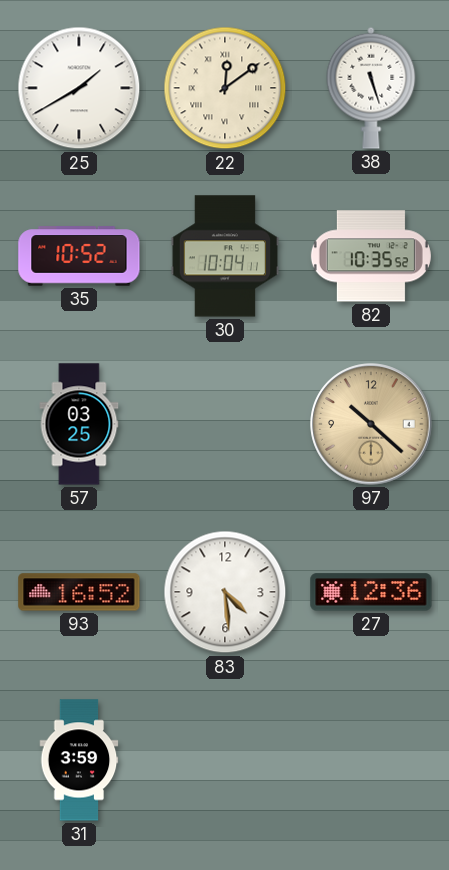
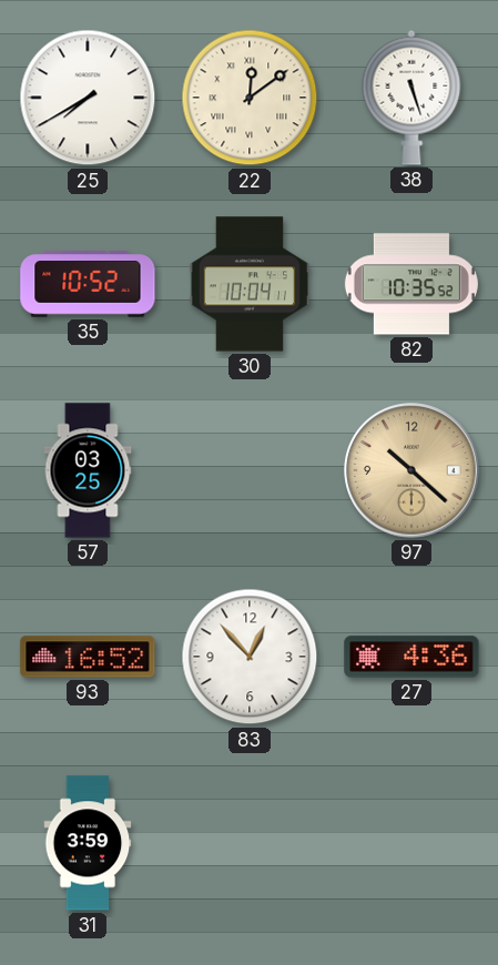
25: 1:40 -> 7:40 (88, 98)
83: 4:29 -> 12:53 (250, 657)
27: 12:36 -> 4:36 (411, 657)
